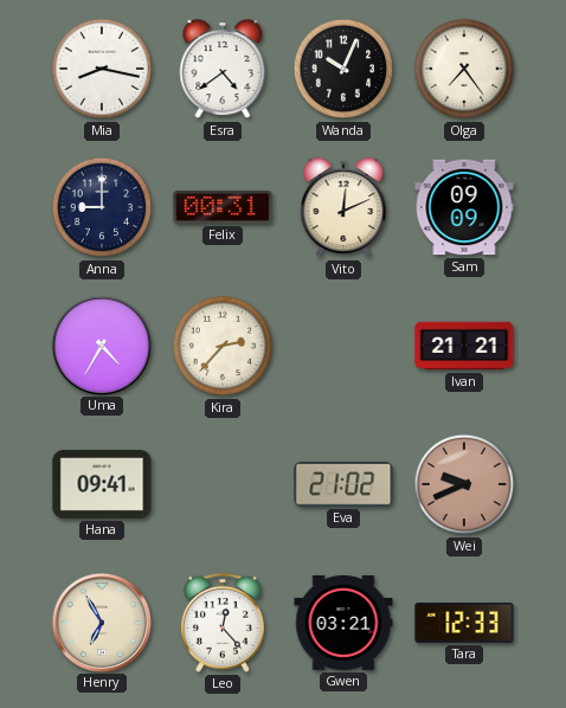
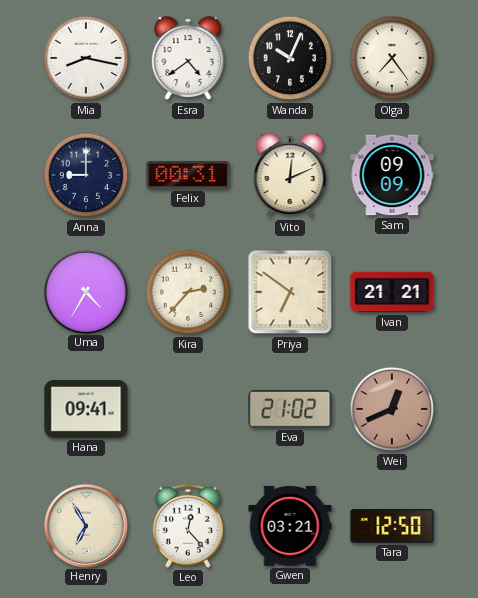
Priya: none -> 6:51 (290, 292)
Wei: 9:41 -> 12:41 (392, 409)
Tara: 12:33 -> 12:50 (392, 527)
